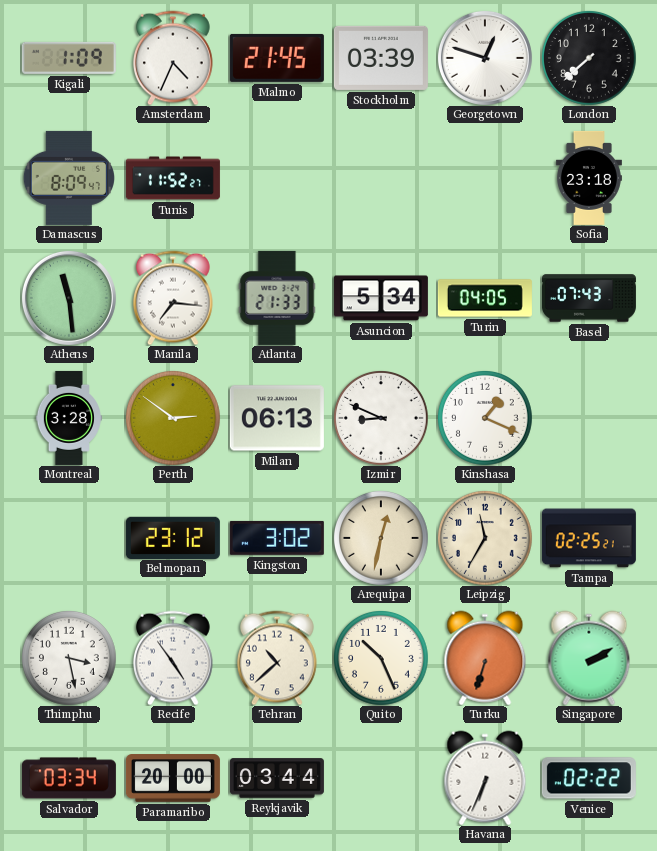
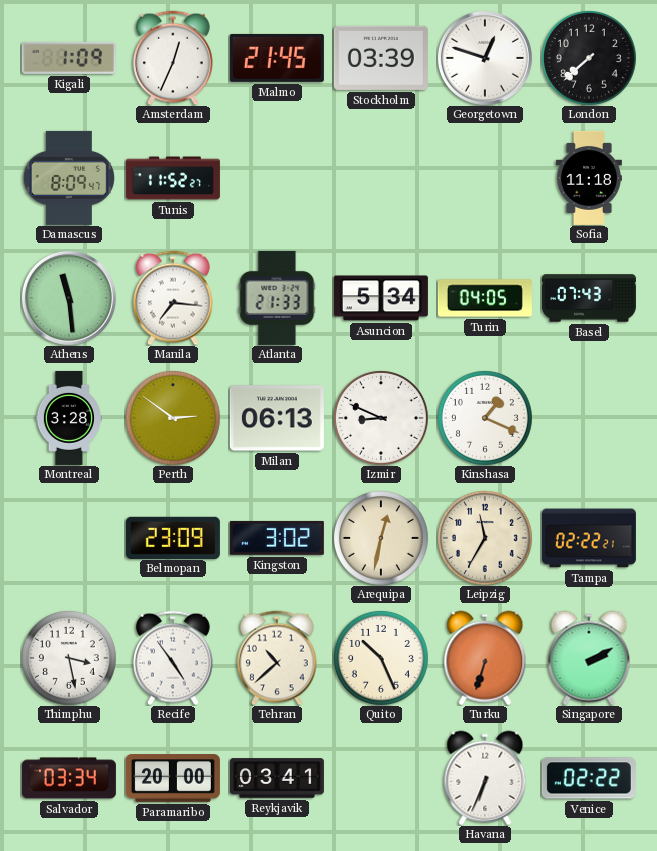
Amsterdam: 4:34 -> 12:34 (174, 58)
Sofia: 23:18 -> 11:18 (589, 178)
Belmopan: 23:12 -> 23:09 (173, 537)
Tampa: 02:25 -> 02:22 (589, 538)
Reykjavik: 03:44 -> 03:41 (277, 778)
